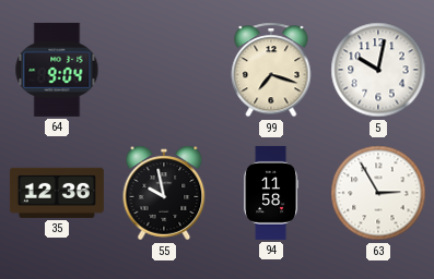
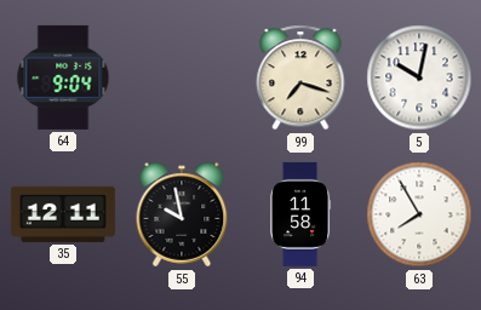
35: 12:36 -> 12:11 (63, 214)
63: 2:55 -> 7:55 (419, 214)
